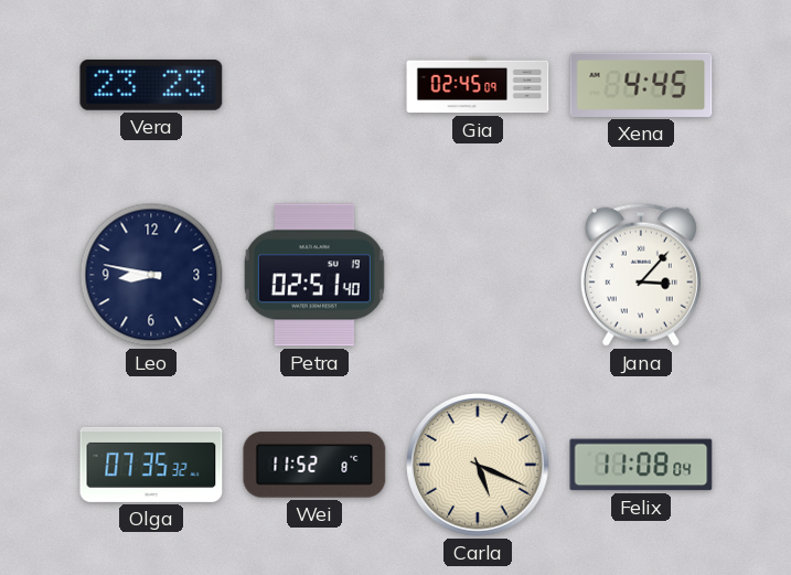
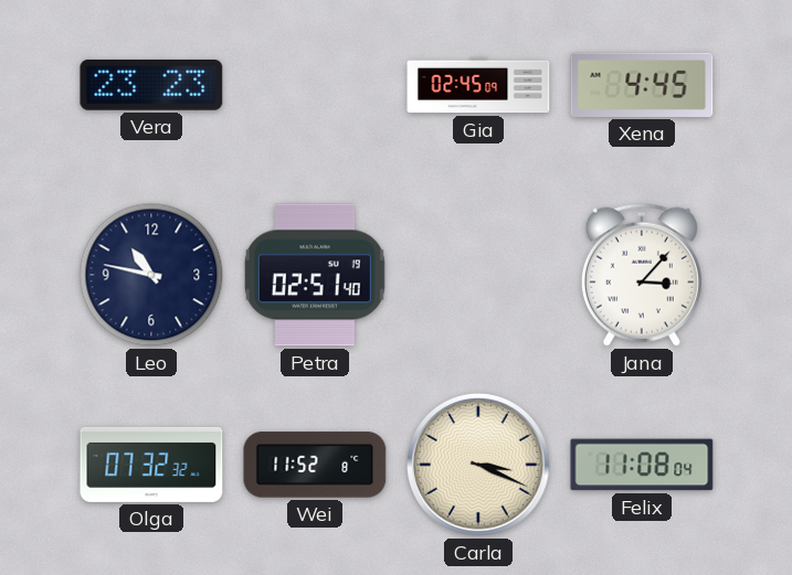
Leo: 8:47 -> 10:47 (151, 275)
Olga: 07:35 -> 07:32 (151, 465)
Carla: 5:19 -> 3:19 (478, 465)
